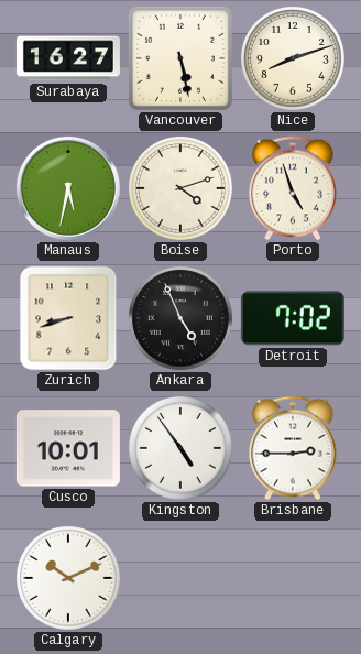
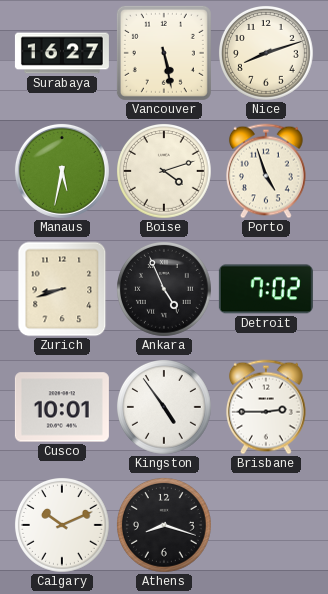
Athens: none -> 8:18 (165, 526)
